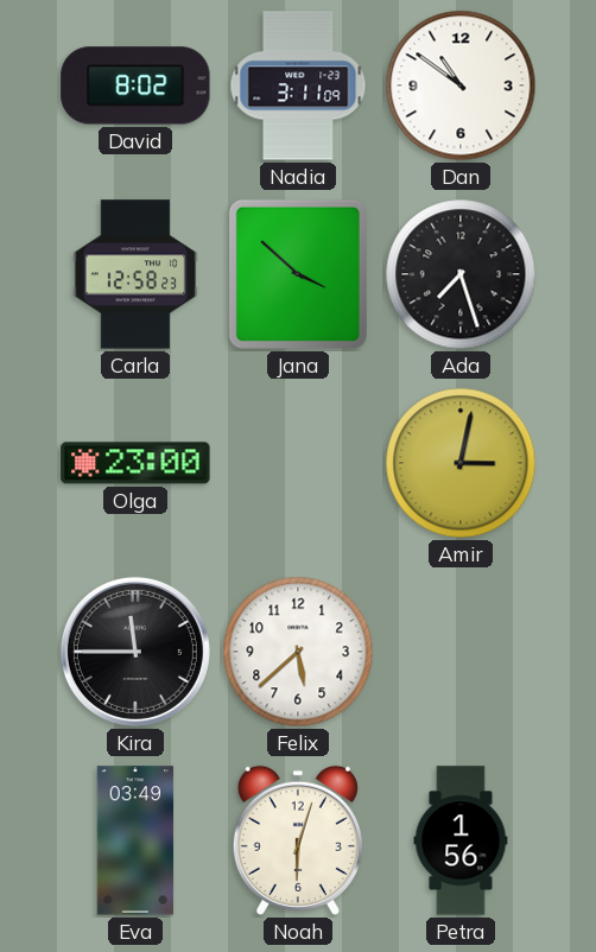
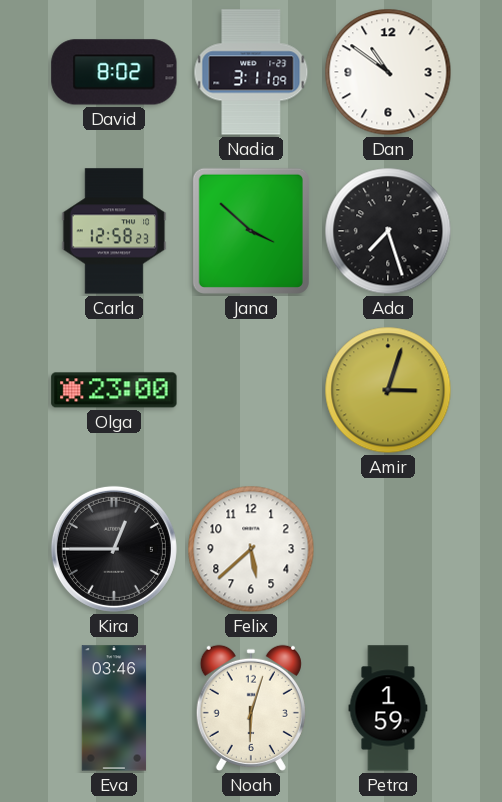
Amir: 3:02 -> 3:03 (388, 390)
Kira: 11:45 -> 12:45 (114, 549)
Eva: 03:49 -> 03:46 (114, 708)
Petra: 1:56 -> 1:59 (388, 708)
